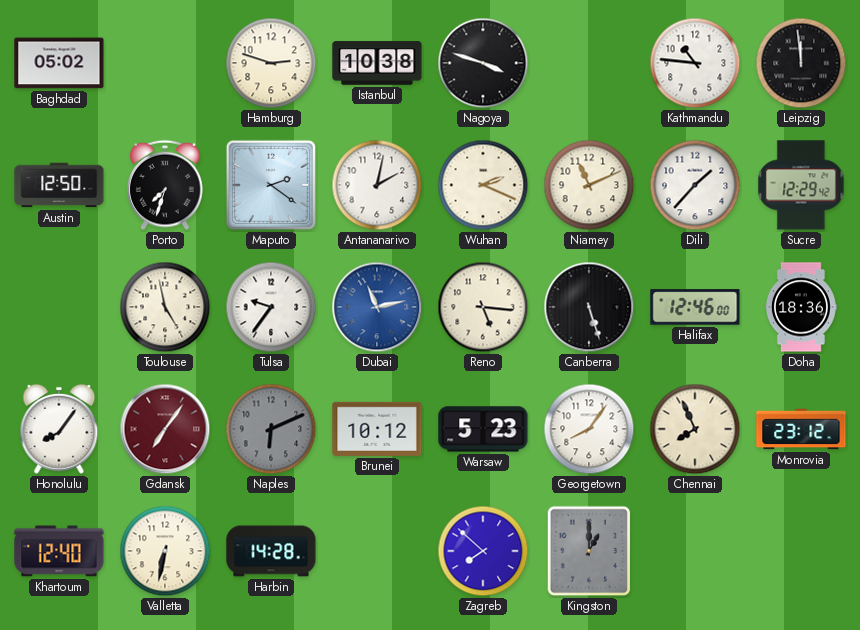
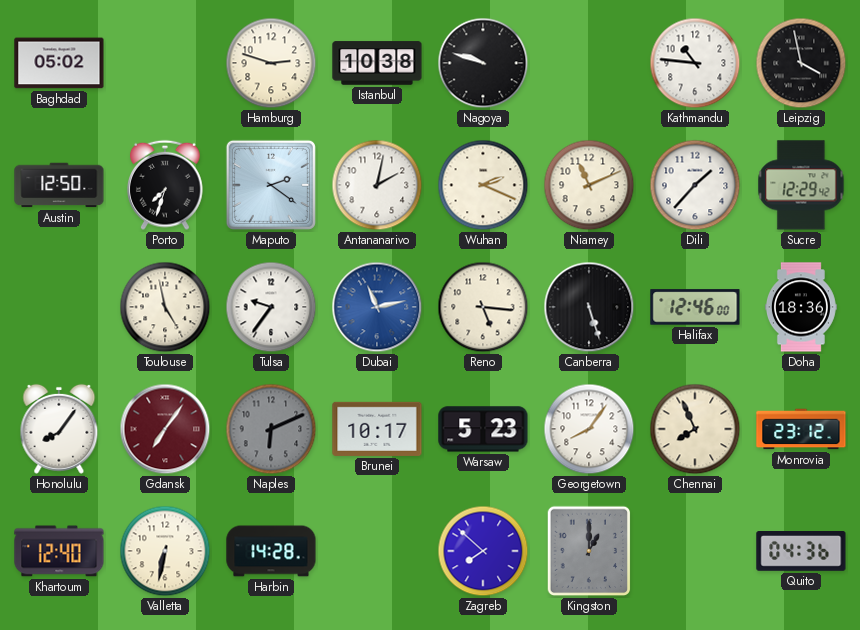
Nagoya: 3:48 -> 9:48 (483, 63)
Leipzig: 11:59 -> 3:58 (801, 63)
Brunei: 10:12 -> 10:17 (377, 429)
Quito: none -> 04:36 (801, 552)
